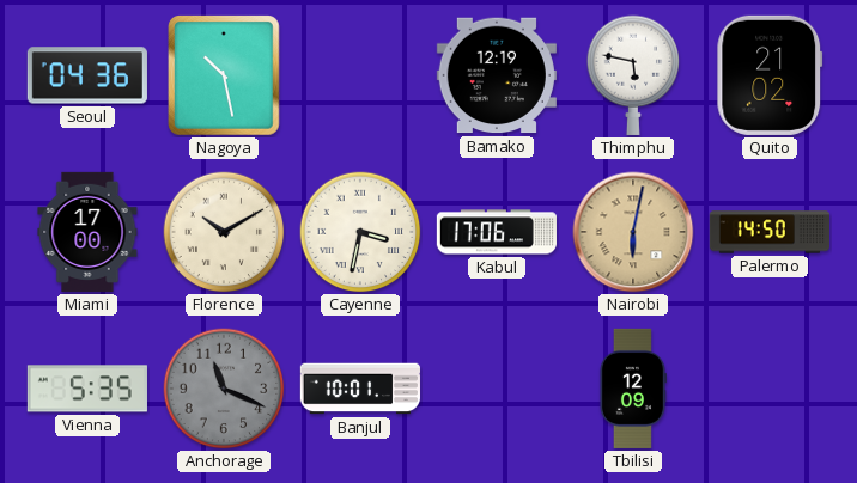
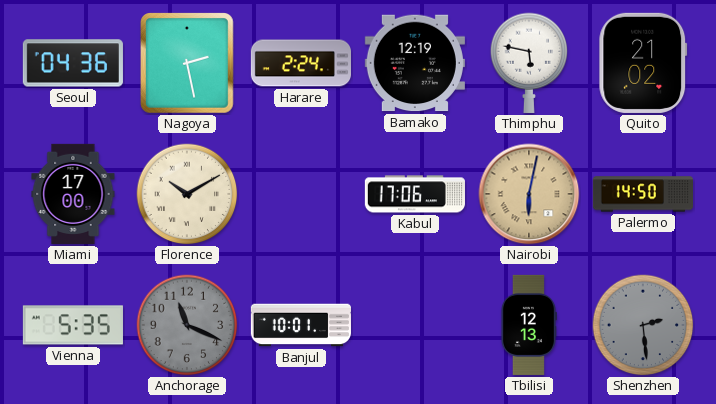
Nagoya: 10:28 -> 2:28 (188, 63)
Harare: none -> 2:24 (300, 63)
Cayenne: 3:32 -> none (360, 232)
Tbilisi: 12:09 -> 12:13 (528, 325)
Shenzhen: none -> 2:29 (643, 325)
